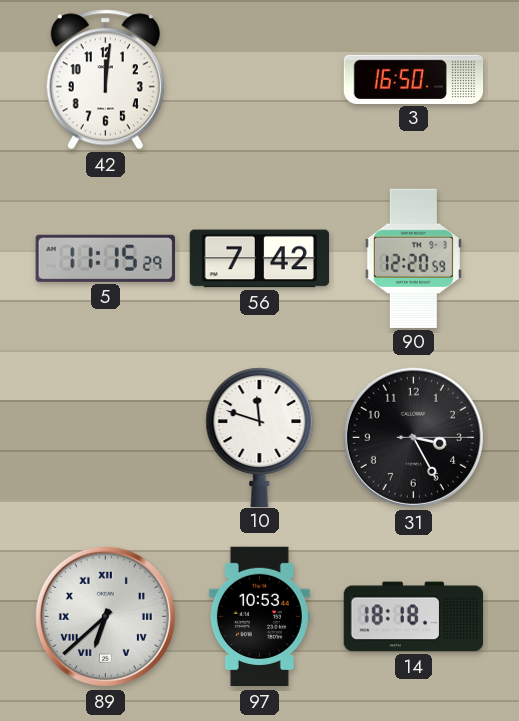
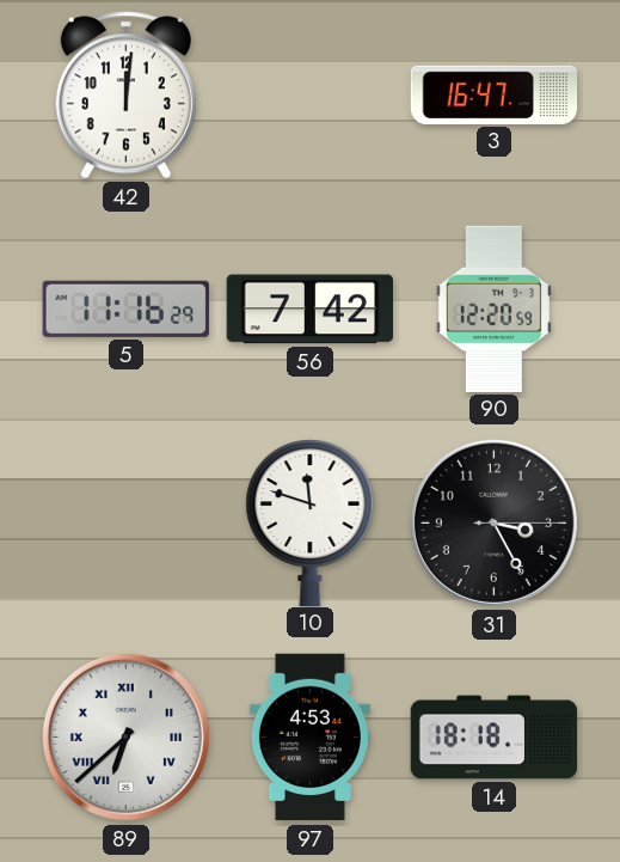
3: 16:50 -> 16:47 (495, 94)
5: 11:15 -> 11:16 (125, 308)
97: 10:53 -> 4:53 (309, 738)
